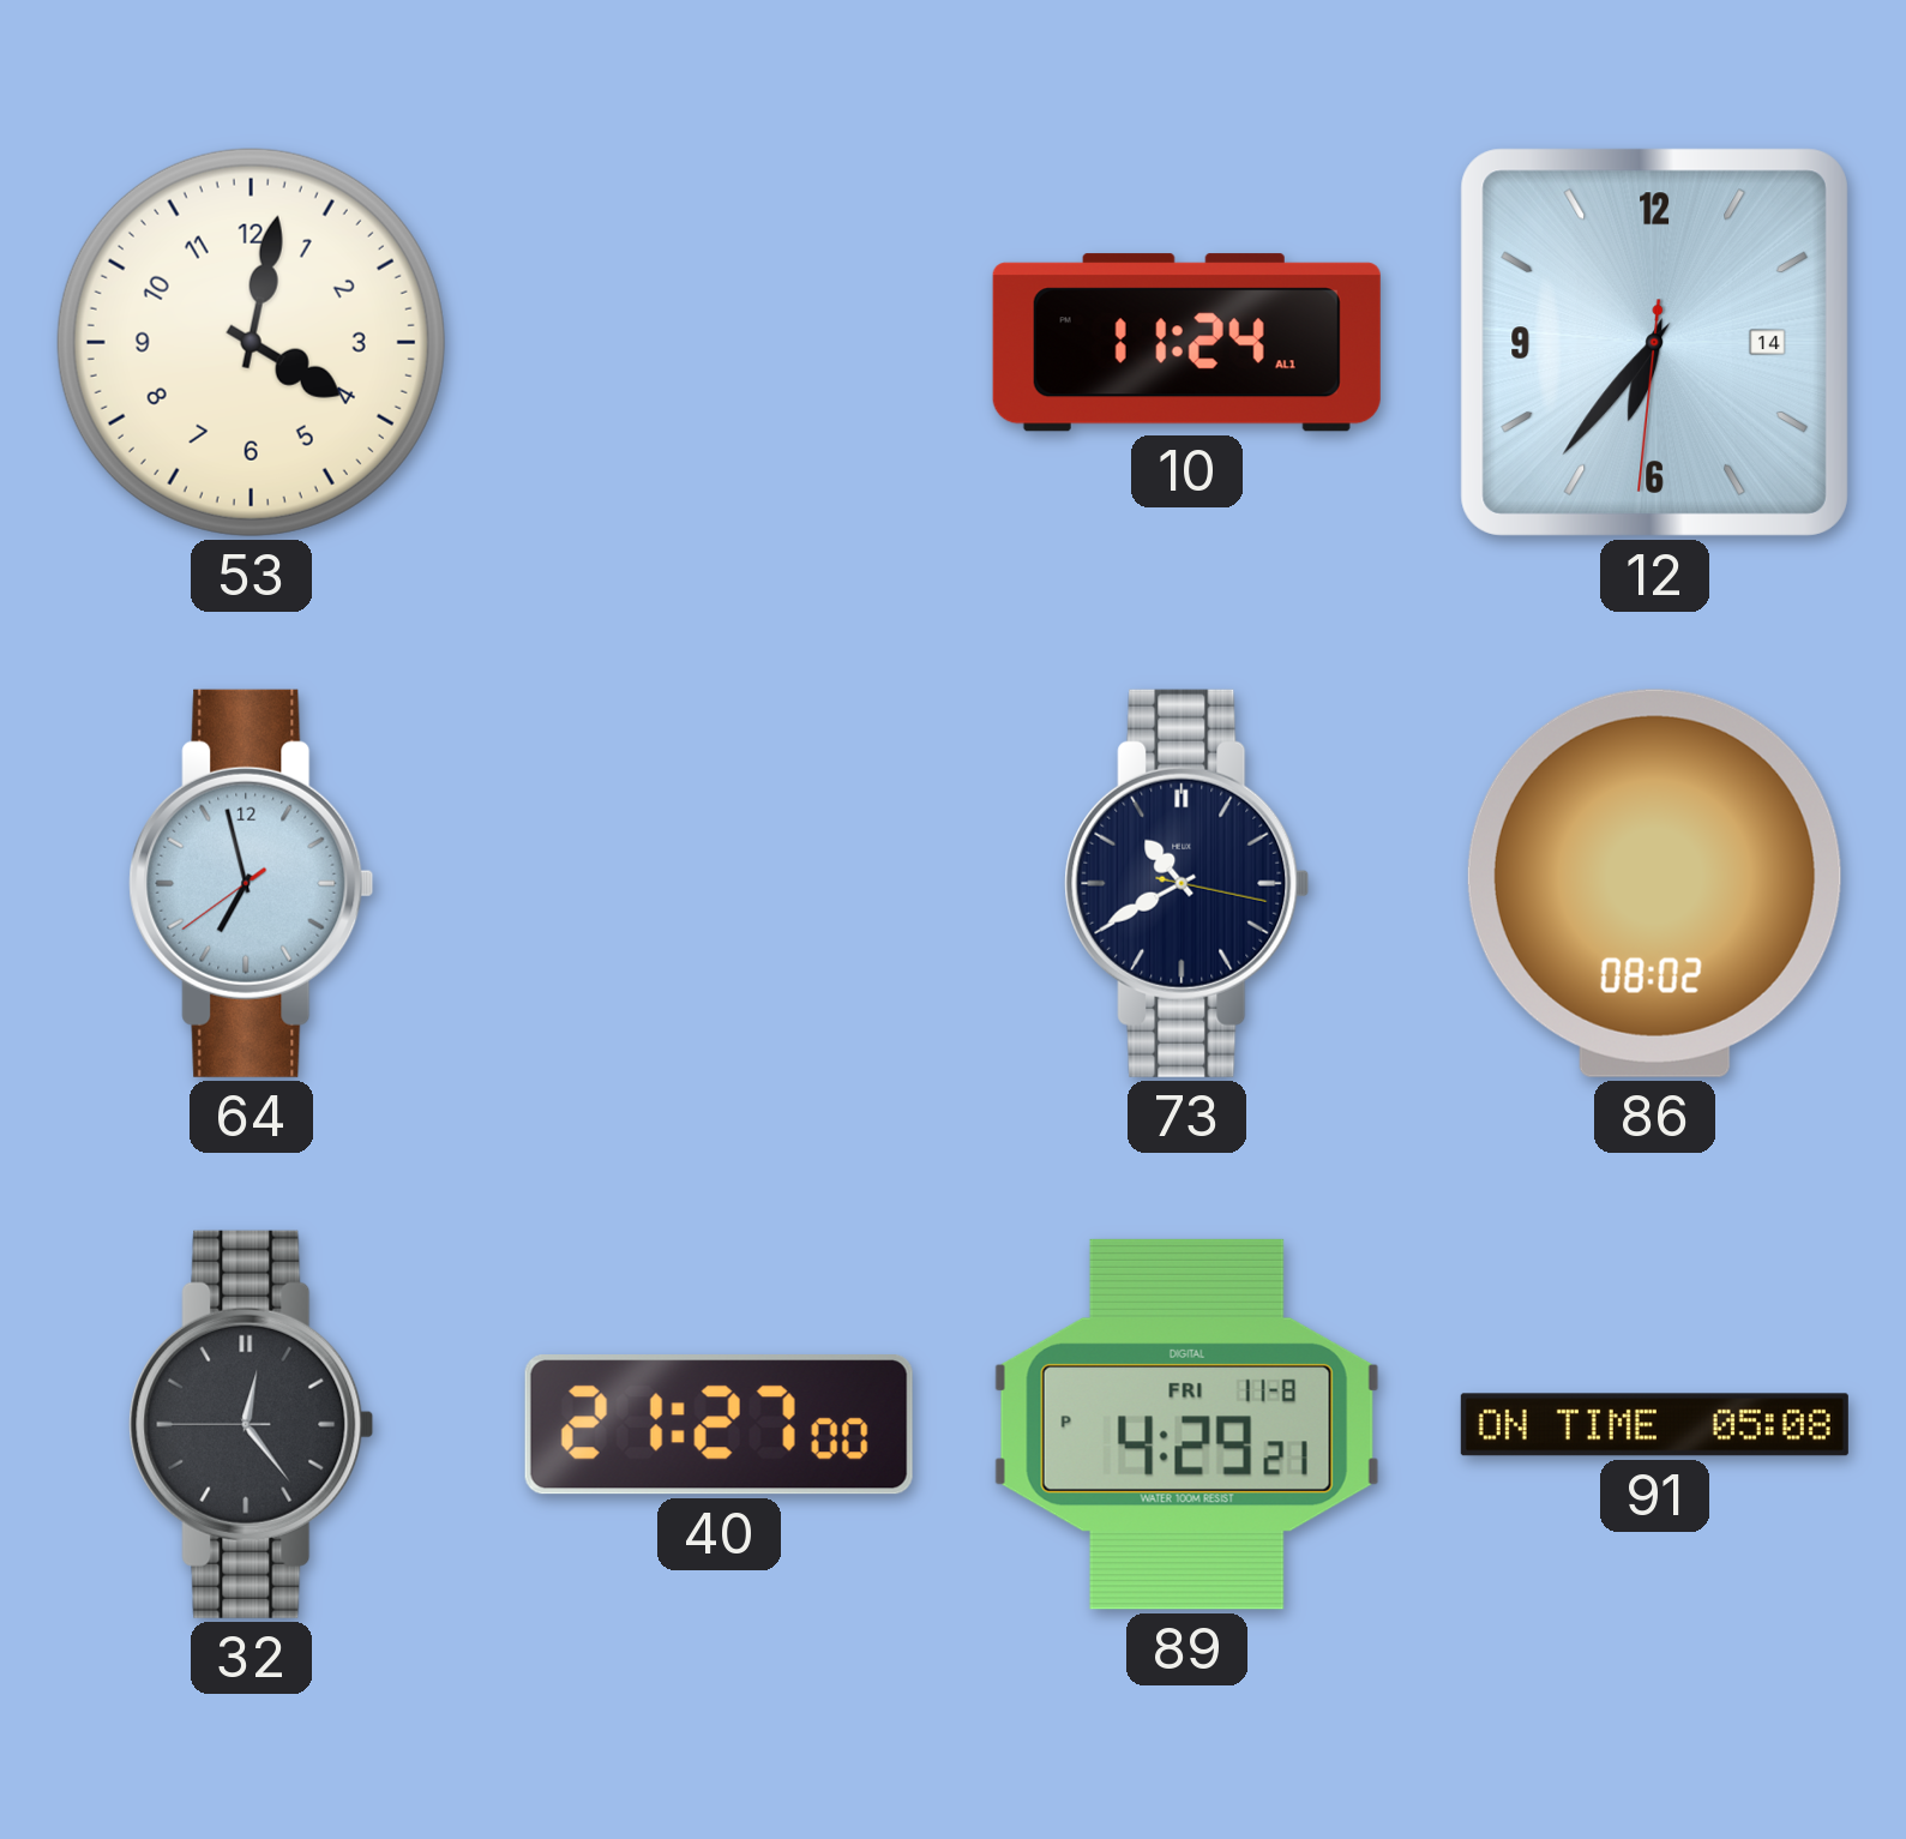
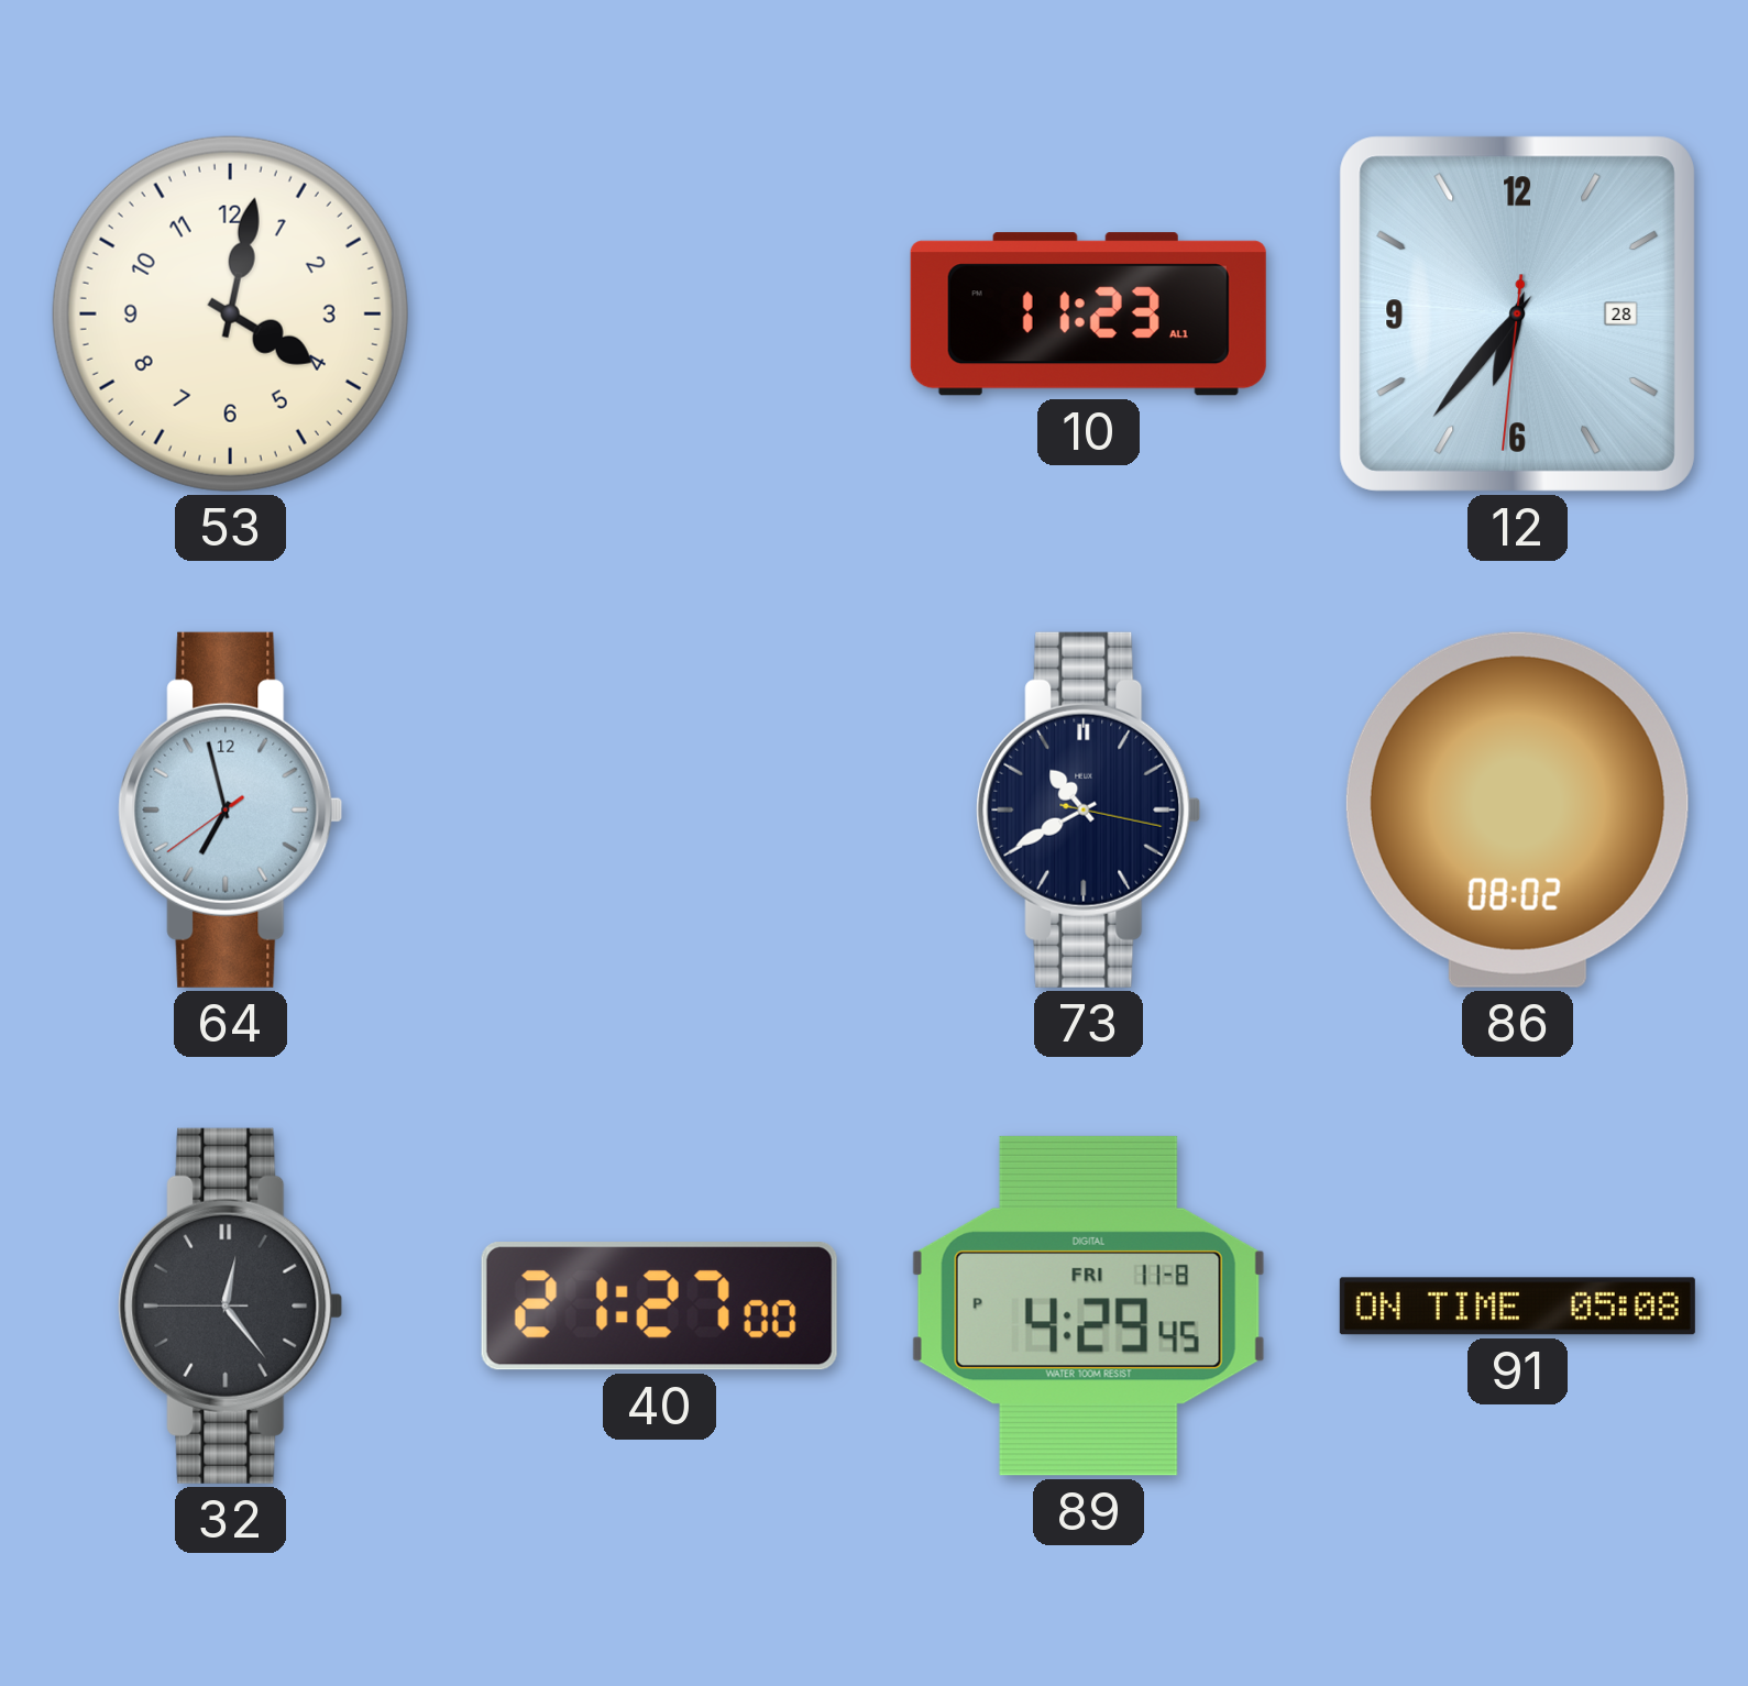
10: 11:24 -> 11:23 (1088, 315)
12 date: 14 -> 28 (1517, 313)
89: 4:29:21 PM -> 4:29:45 PM (1088, 1305)
